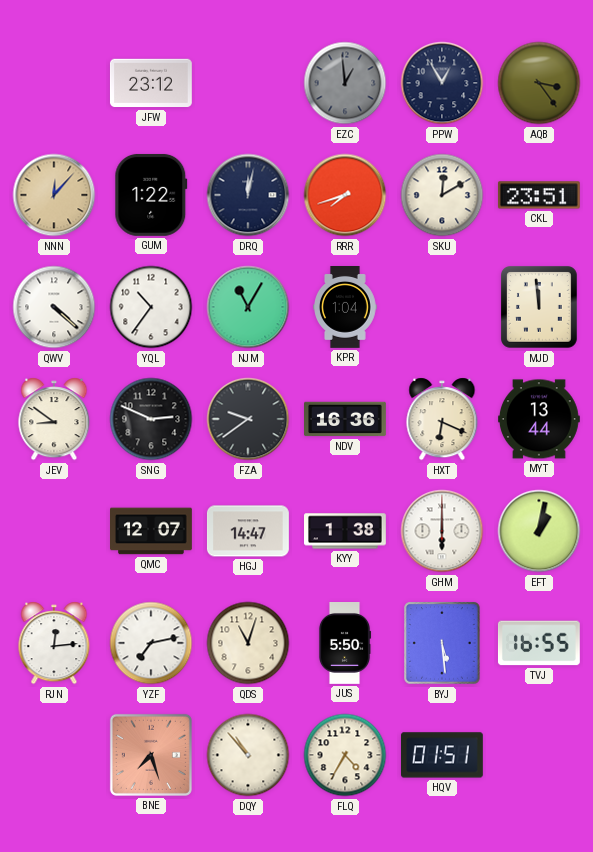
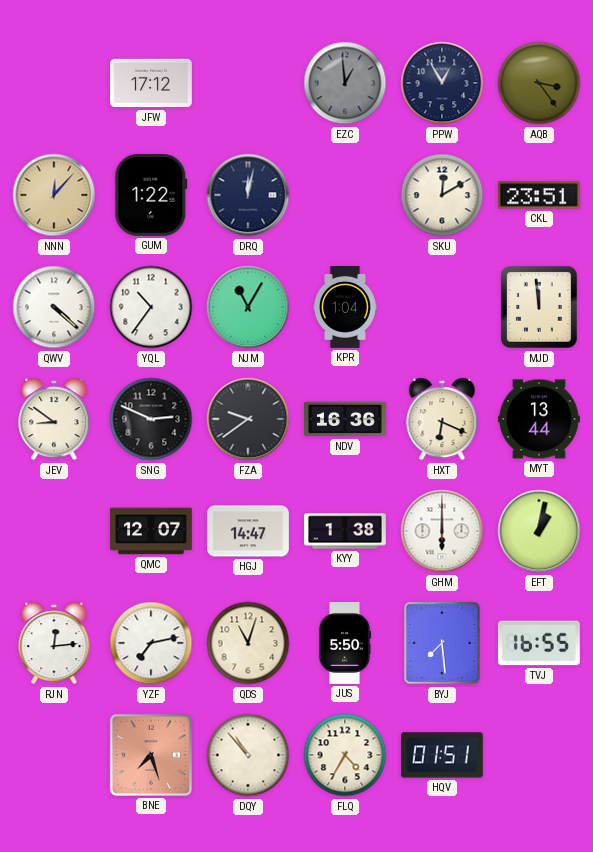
JFW: 23:12 -> 17:12 (151, 83)
RRR: 7:42 -> none (345, 195)
BYJ: 5:29 -> 7:29 (443, 644)
